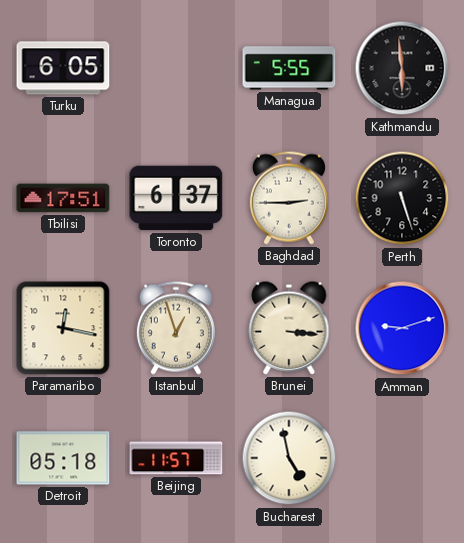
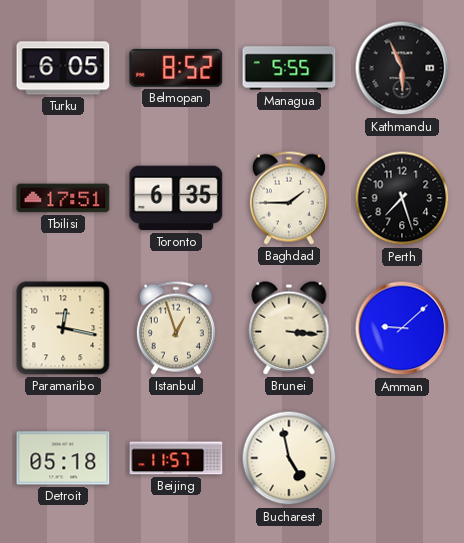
Belmopan: none -> 8:52 (176, 68)
Kathmandu: 5:59 -> 5:56 (402, 68)
Toronto: 6:37 -> 6:35 (176, 198)
Baghdad: 2:45 -> 1:45 (289, 198)
Perth: 5:27 -> 7:27 (402, 198)
Amman: 9:12 -> 9:08 (402, 328)
